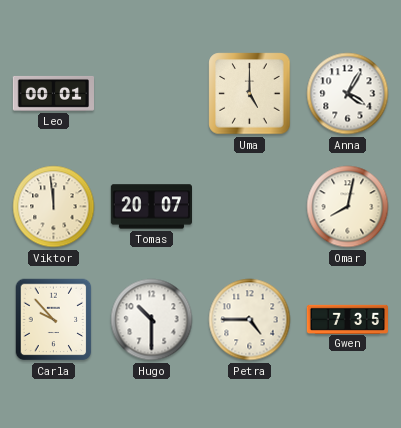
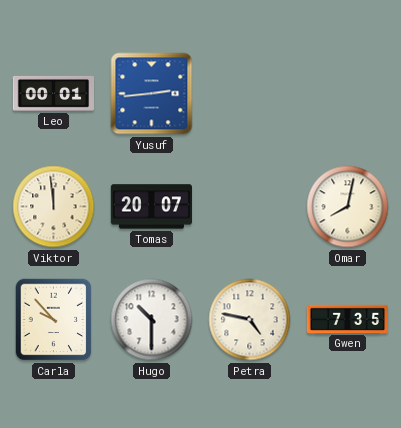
Yusuf: none -> 2:44 (152, 94)
Uma: 5:00 -> none (250, 94)
Anna: 4:05 -> none (348, 94)
Petra: 4:45 -> 4:47 (250, 320)
